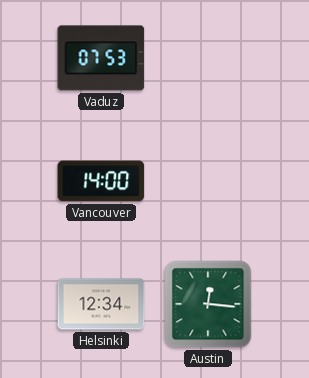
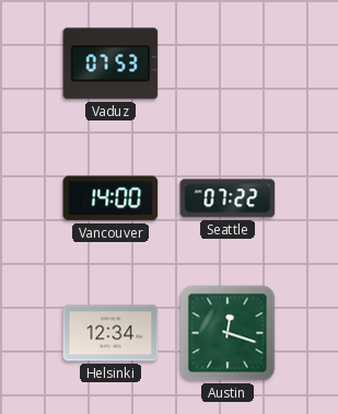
Seattle: none -> 07:22 (228, 198)
Austin: 12:16 -> 12:18 (228, 333)
